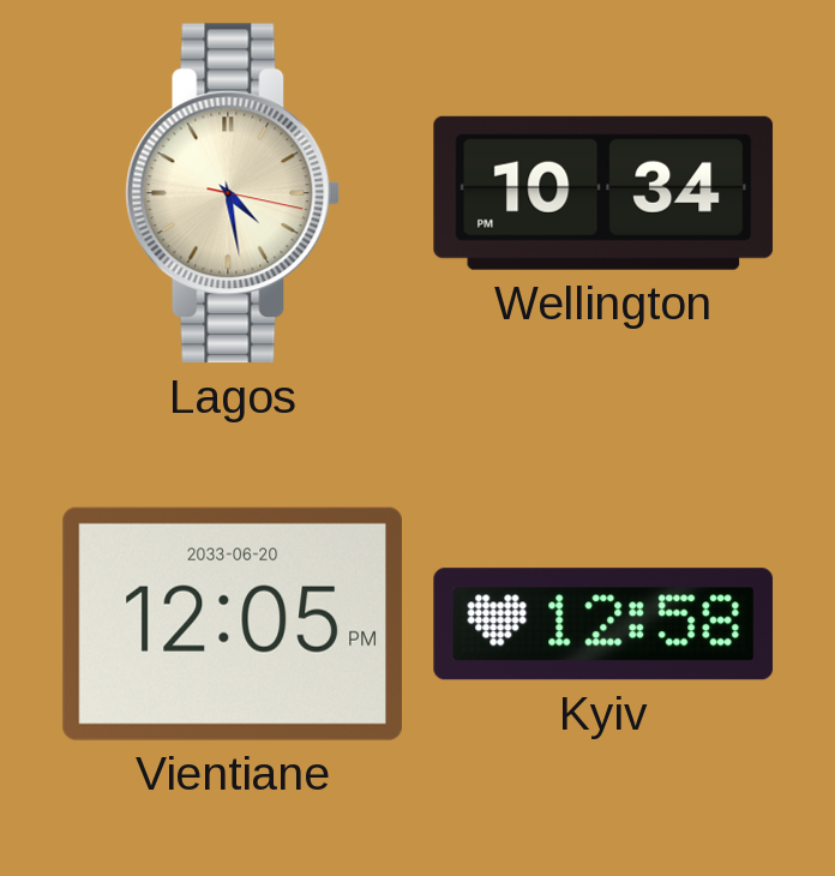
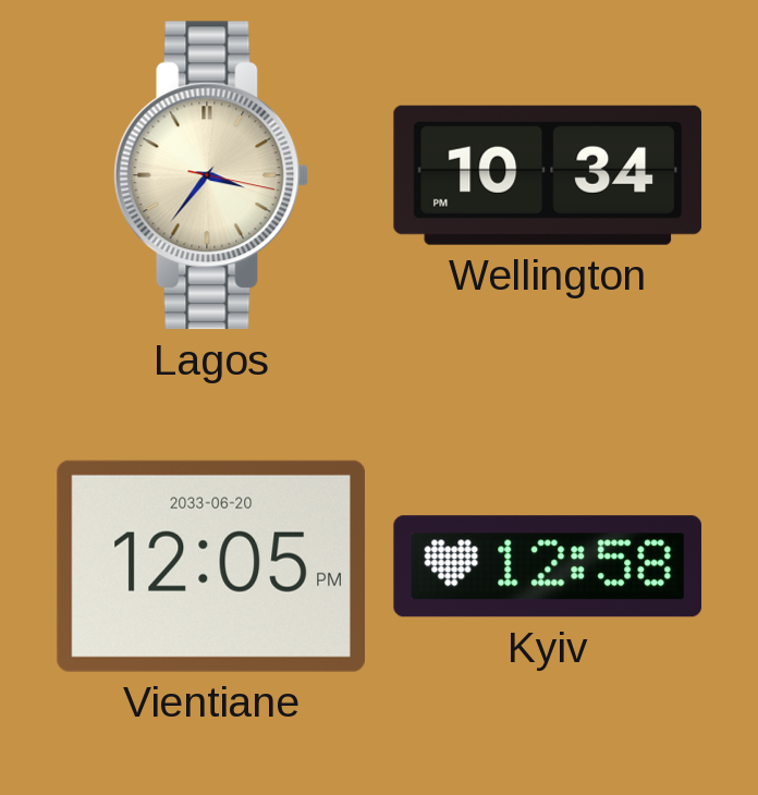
Lagos: 4:28 -> 3:36 (211, 175)
